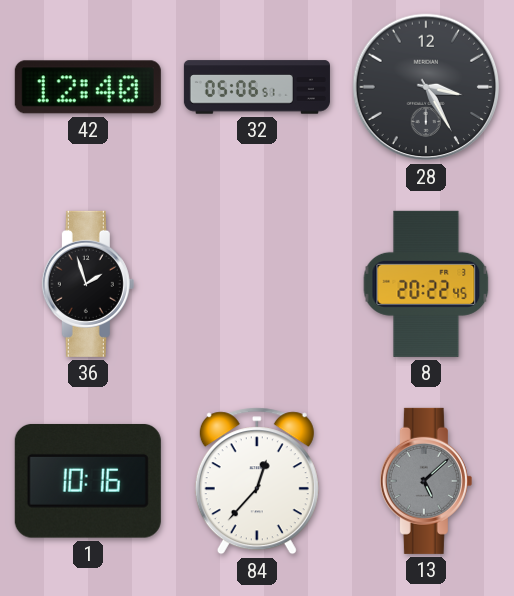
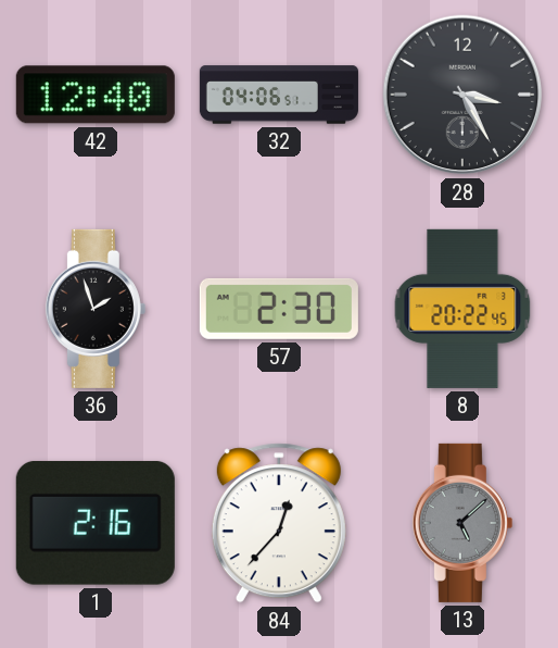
32: 05:06 -> 04:06 (279, 95)
57: none -> 2:30 (279, 309)
1: 10:16 -> 2:16 (96, 523)
